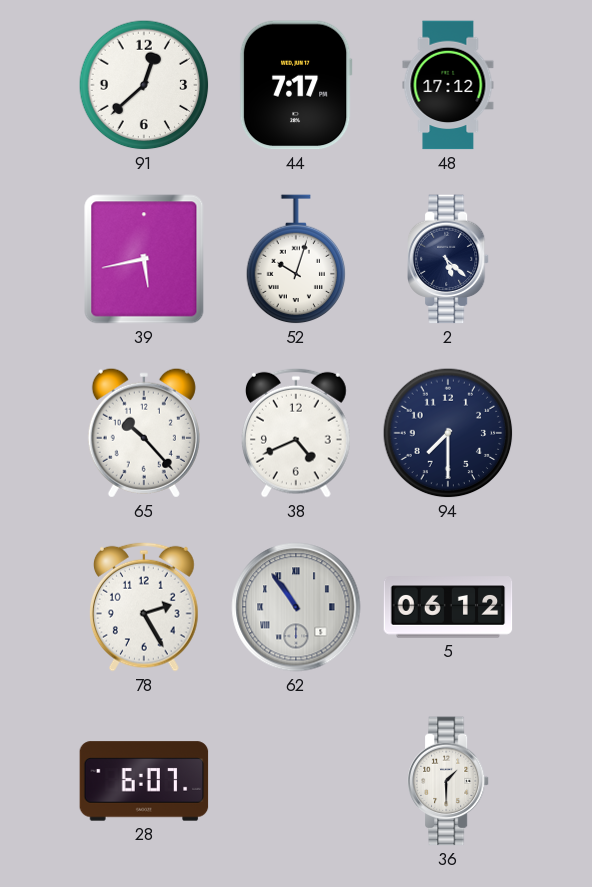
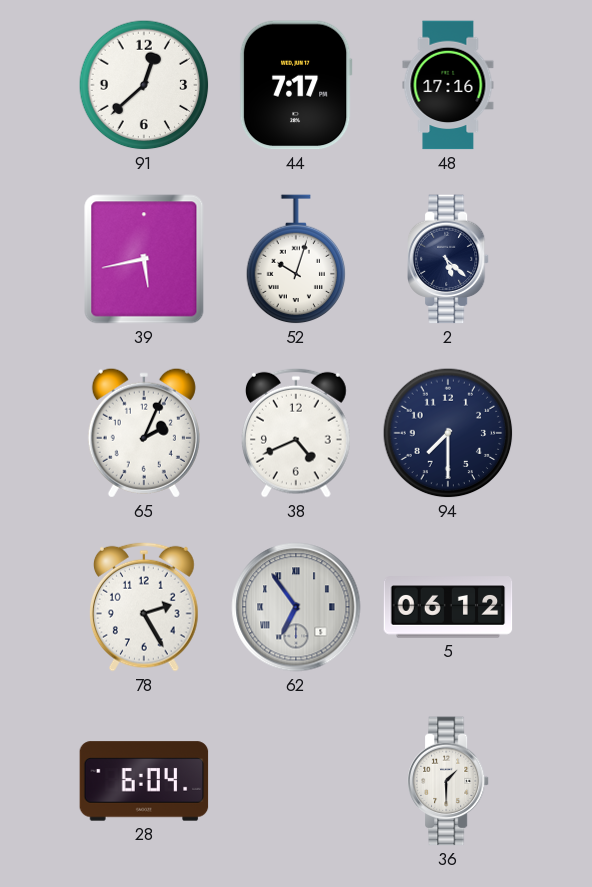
48: 17:12 -> 17:16 (448, 85)
65: 10:23 -> 2:04 (144, 433)
62: 10:54 -> 6:54 (296, 607)
28: 6:07 -> 6:04 (144, 781)
